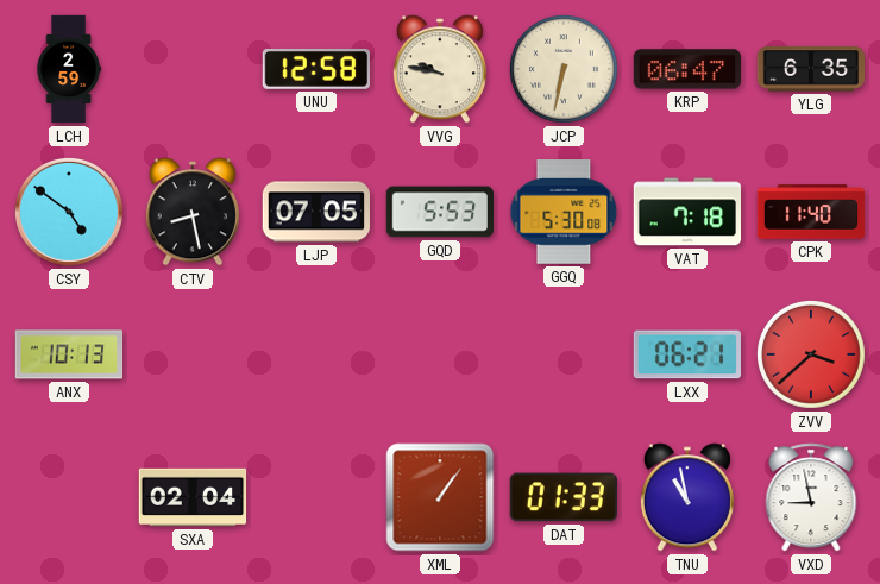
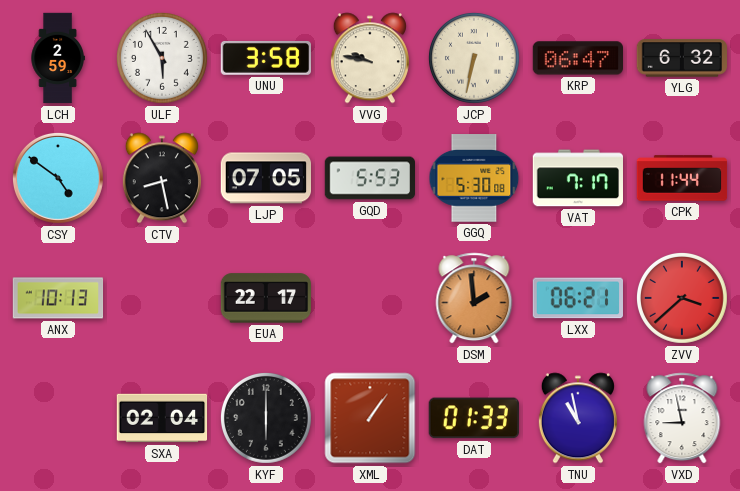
ULF: none -> 5:55 (162, 58)
UNU: 12:58 -> 3:58 (265, 58)
YLG: 6:35 -> 6:32 (682, 58)
VAT: 7:18 -> 7:17 (578, 178)
CPK: 11:40 -> 11:44 (682, 178)
EUA: none -> 22:17 (265, 298)
DSM: none -> 1:59 (474, 298)
KYF: none -> 6:00 (266, 418)
